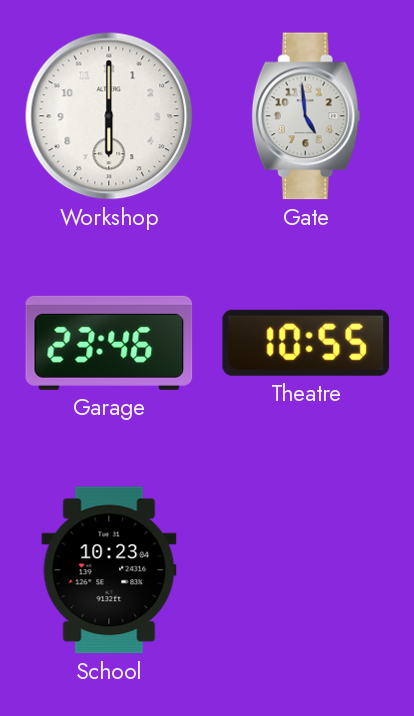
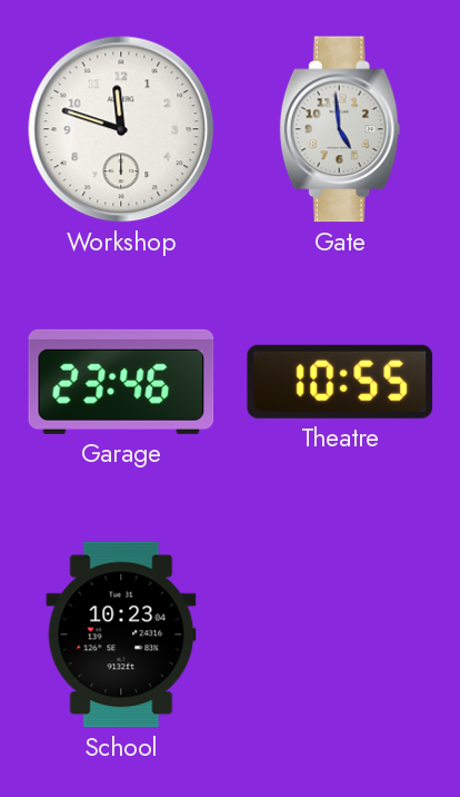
Workshop: 6:00 -> 11:48 (121, 129)
